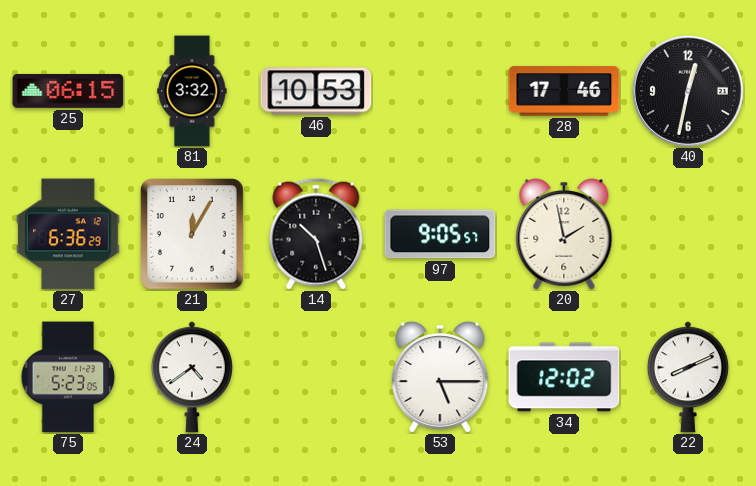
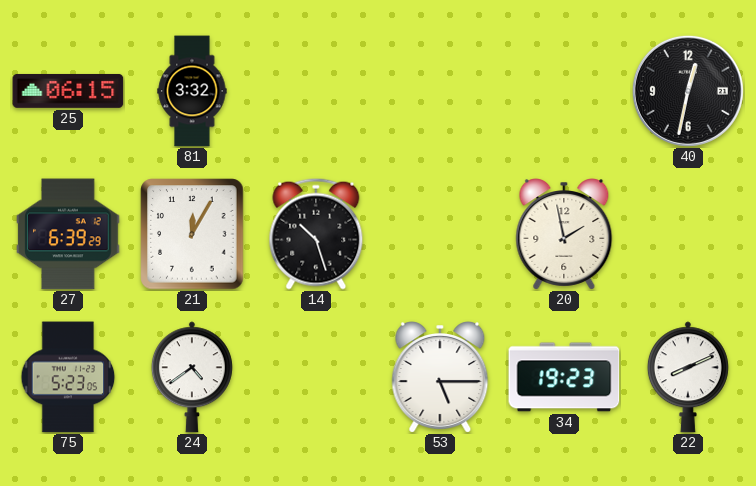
46: 10:53 -> none (316, 91)
28: 17:46 -> none (564, 91)
27: 6:36 -> 6:39 (68, 234)
97: 9:05 -> none (440, 234)
34: 12:02 -> 19:23 (564, 377)
